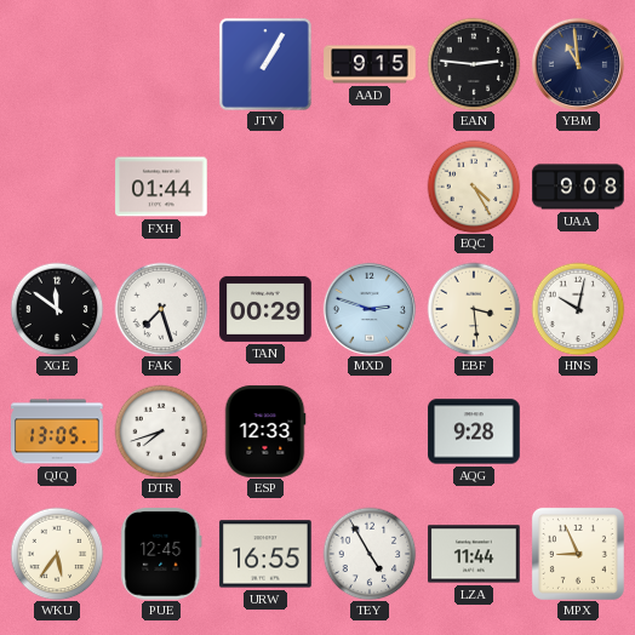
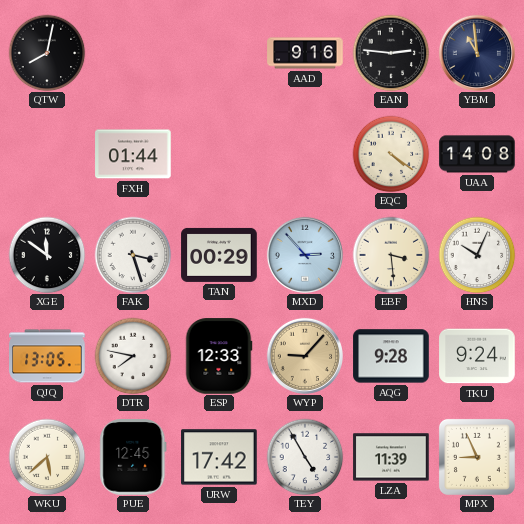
QTW: none -> 8:02 (47, 53)
JTV: 1:05 -> none (265, 64)
AAD: 9:15 -> 9:16 (305, 53)
EQC: 4:25 -> 4:21 (391, 154)
UAA: 9:08 -> 14:08 (477, 154)
FAK: 7:27 -> 3:27 (133, 255)
MXD: 2:48 -> 2:53 (305, 255)
HNS: 10:02 -> 10:04 (477, 255)
DTR: 7:42 -> 7:47 (133, 356)
WYP: none -> 9:07 (305, 356)
TKU: none -> 9:24 (477, 356)
WKU: 5:36 -> 5:38 (47, 457)
URW: 16:55 -> 17:42 (219, 457)
LZA: 11:44 -> 11:39 (391, 457)
